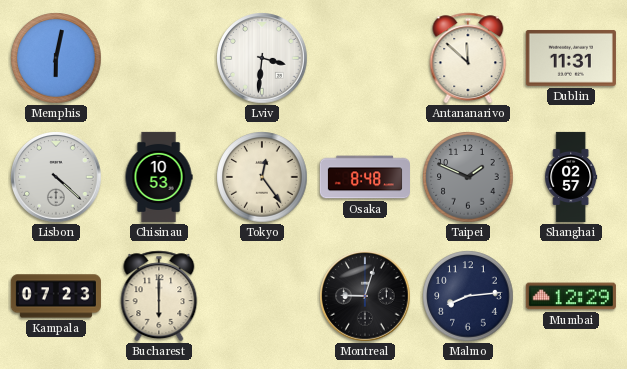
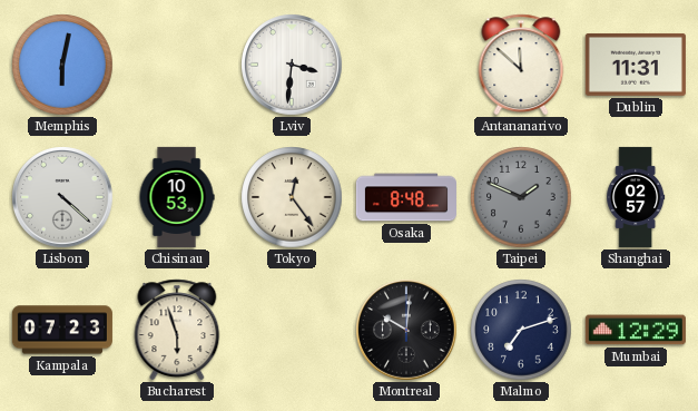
Bucharest: 6:00 -> 5:57 (177, 330)
Montreal: 9:03 -> 10:01 (406, 330)
Malmo: 8:14 -> 7:12 (521, 330)
